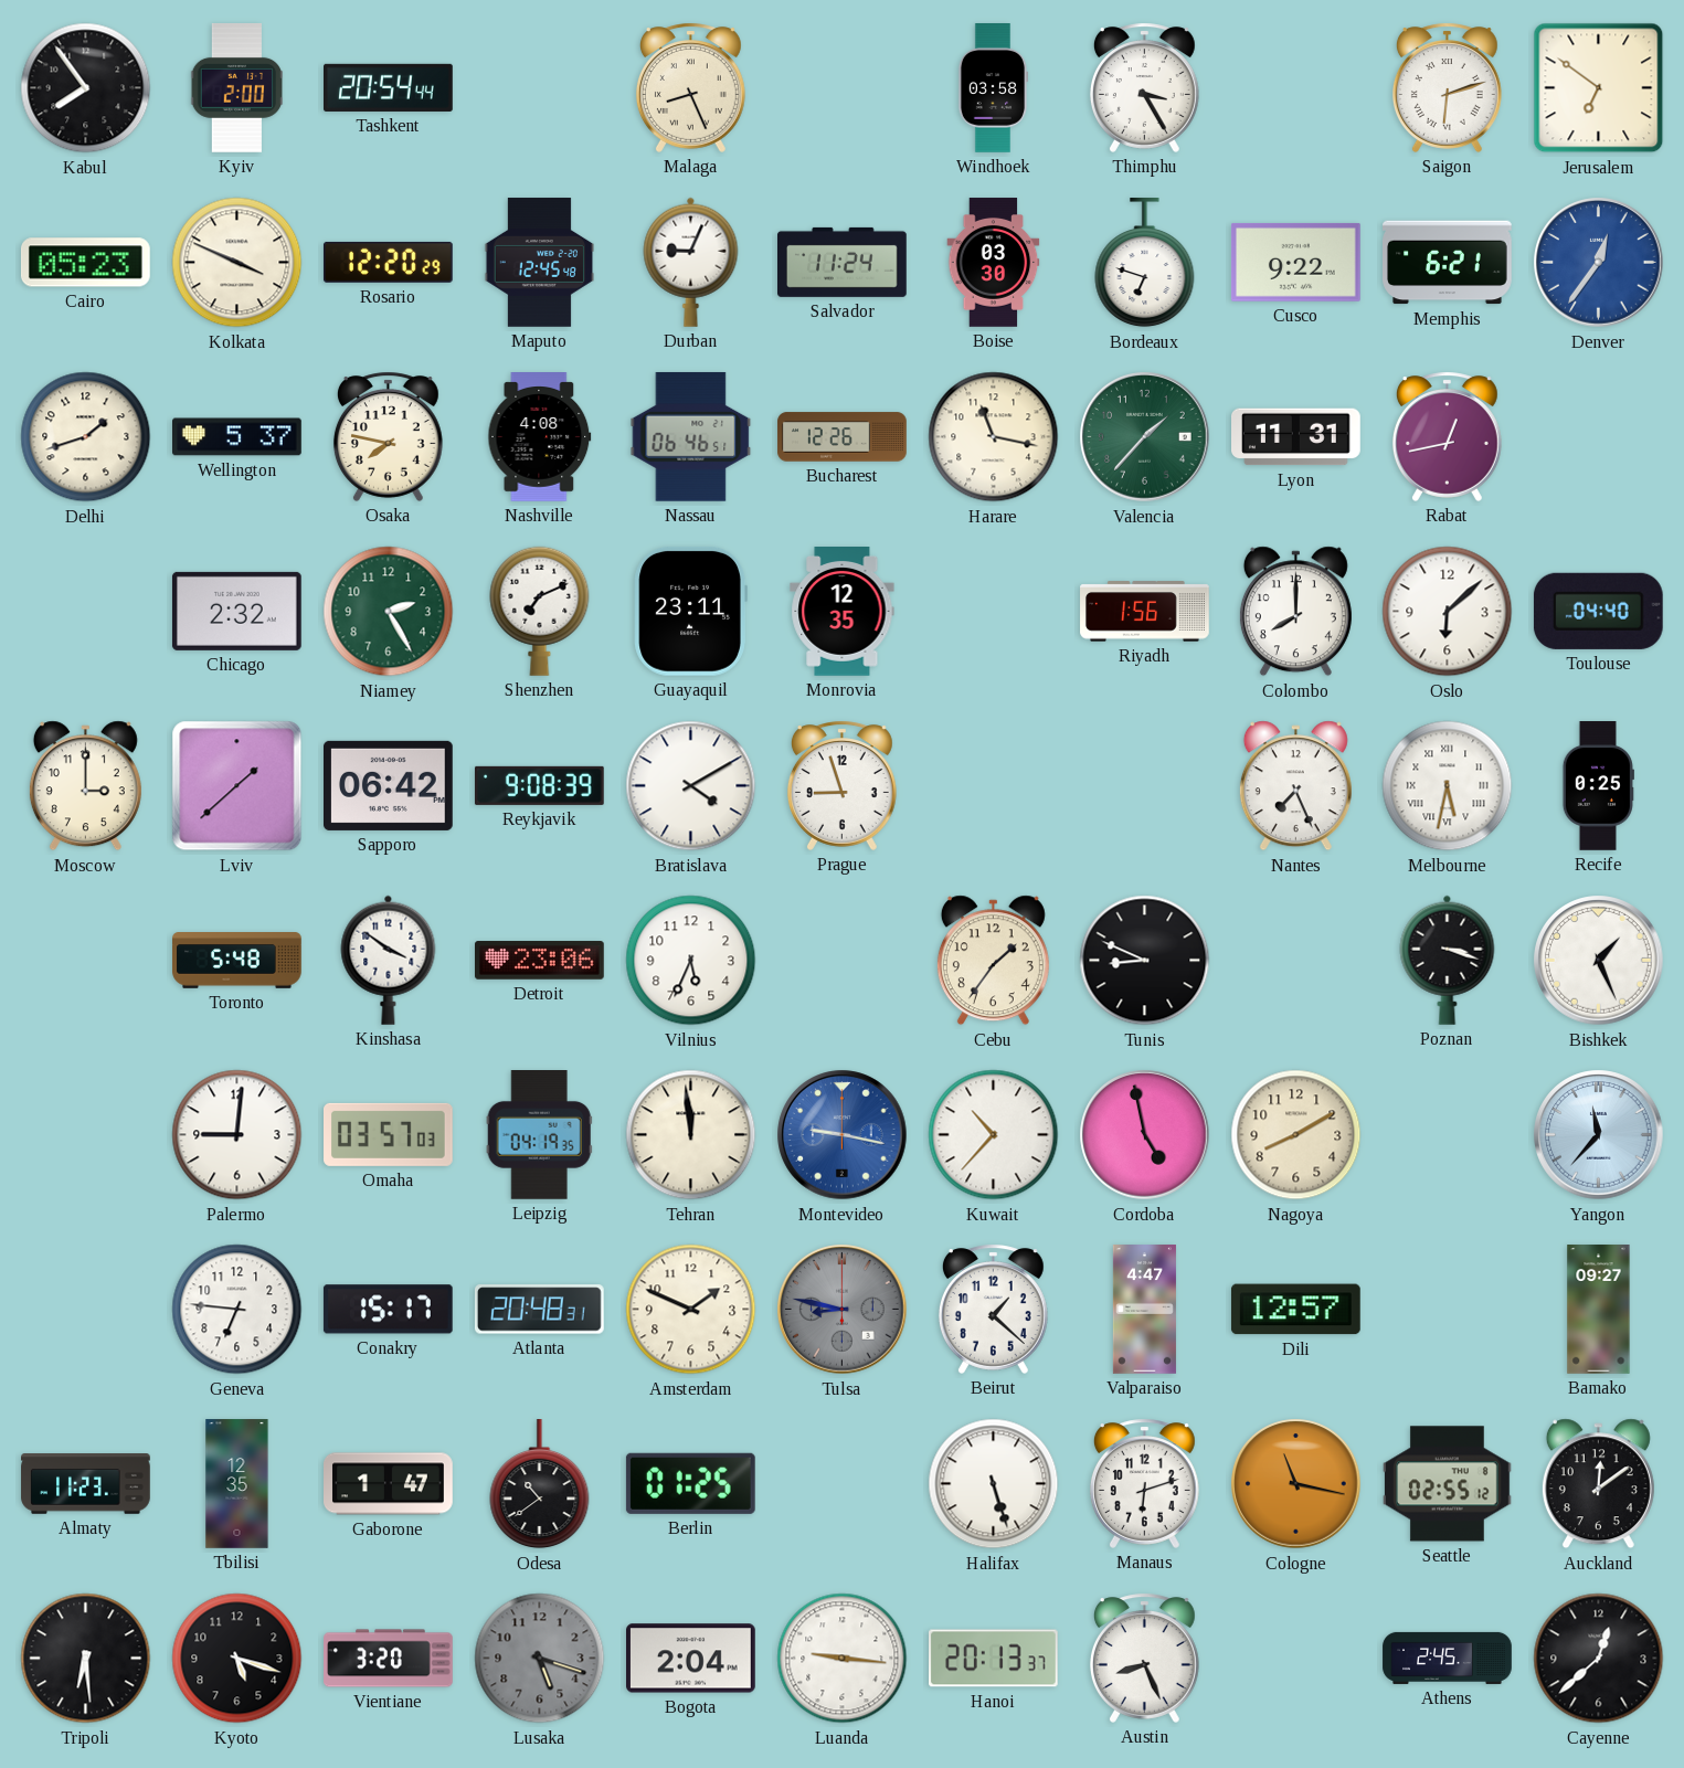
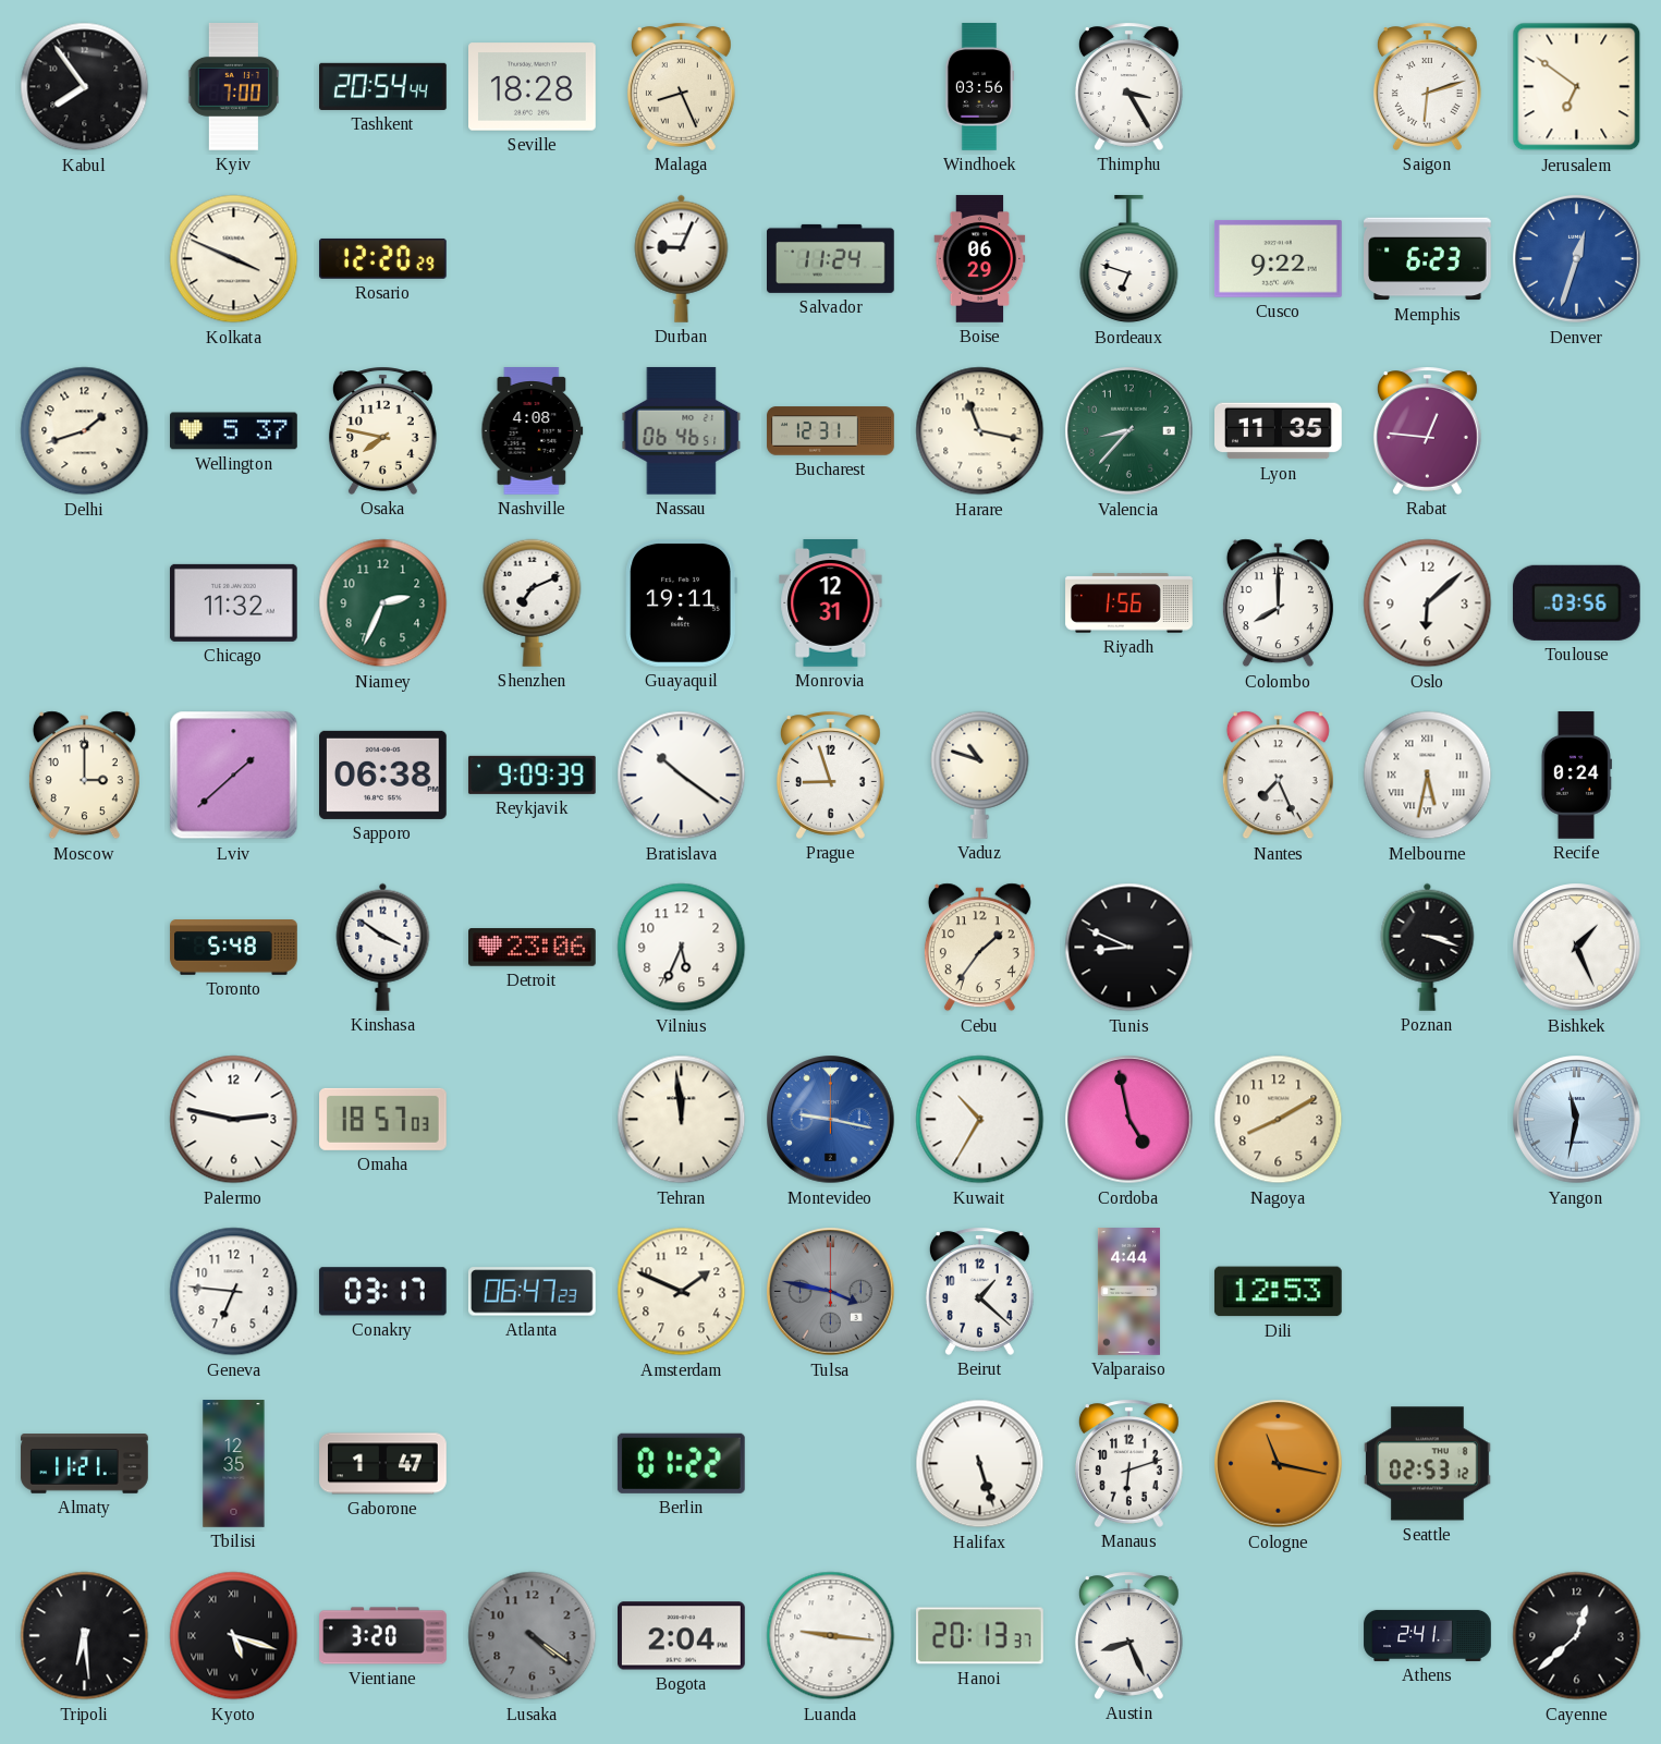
Kyiv: 2:00 -> 7:00 (234, 87)
Seville: none -> 18:28 (533, 87)
Windhoek: 03:58 -> 03:56 (978, 87)
Cairo: 05:23 -> none (85, 263)
Maputo: 12:45 -> none (539, 263)
Boise: 03:30 -> 06:29 (980, 259)
Memphis: 6:21 -> 6:23 (1428, 259)
Denver: 12:36 -> 12:33 (1577, 259)
Bucharest: 12:26 -> 12:31 (831, 431)
Valencia: 1:37 -> 8:37 (1129, 431)
Lyon: 11:31 -> 11:35 (1279, 431)
Rabat: 12:43 -> 12:46 (1427, 430)
Chicago: 2:32 -> 11:32 (233, 602)
Niamey: 2:25 -> 2:34 (383, 603)
Guayaquil: 23:11 -> 19:11 (681, 602)
Monrovia: 12:35 -> 12:31 (831, 603)
Toulouse: 04:40 -> 03:56 (1576, 602)
Sapporo: 06:42 -> 06:38 (383, 775)
Reykjavik: 9:08 -> 9:09 (532, 775)
Bratislava: 4:10 -> 10:21 (682, 776)
Vaduz: none -> 10:48 (980, 775)
Recife: 0:25 -> 0:24 (1576, 776)
Palermo: 9:01 -> 2:47 (234, 1120)
Omaha: 03:57 -> 18:57 (383, 1119)
Leipzig: 04:19 -> none (539, 1135)
Kuwait: 10:37 -> 10:35 (980, 1120)
Yangon: 11:37 -> 11:32 (1577, 1120)
Conakry: 15:17 -> 03:17 (382, 1292)
Atlanta: 20:48 -> 06:47 (533, 1292)
Tulsa: 8:47 -> 3:47 (831, 1292)
Valparaiso: 4:47 -> 4:44 (1128, 1292)
Dili: 12:57 -> 12:53 (1278, 1292)
Bamako: 09:27 -> none (1599, 1310)
Almaty: 11:23 -> 11:21 (85, 1464)
Odesa: 10:39 -> none (540, 1485)
Berlin: 01:25 -> 01:22 (681, 1463)
Seattle: 02:55 -> 02:53 (1428, 1464)
Auckland: 12:09 -> none (1598, 1484)
Kyoto numerals: Arabic -> Roman (234, 1636)
Lusaka: 5:18 -> 4:21 (533, 1636)
Athens: 2:45 -> 2:41 (1428, 1635)
